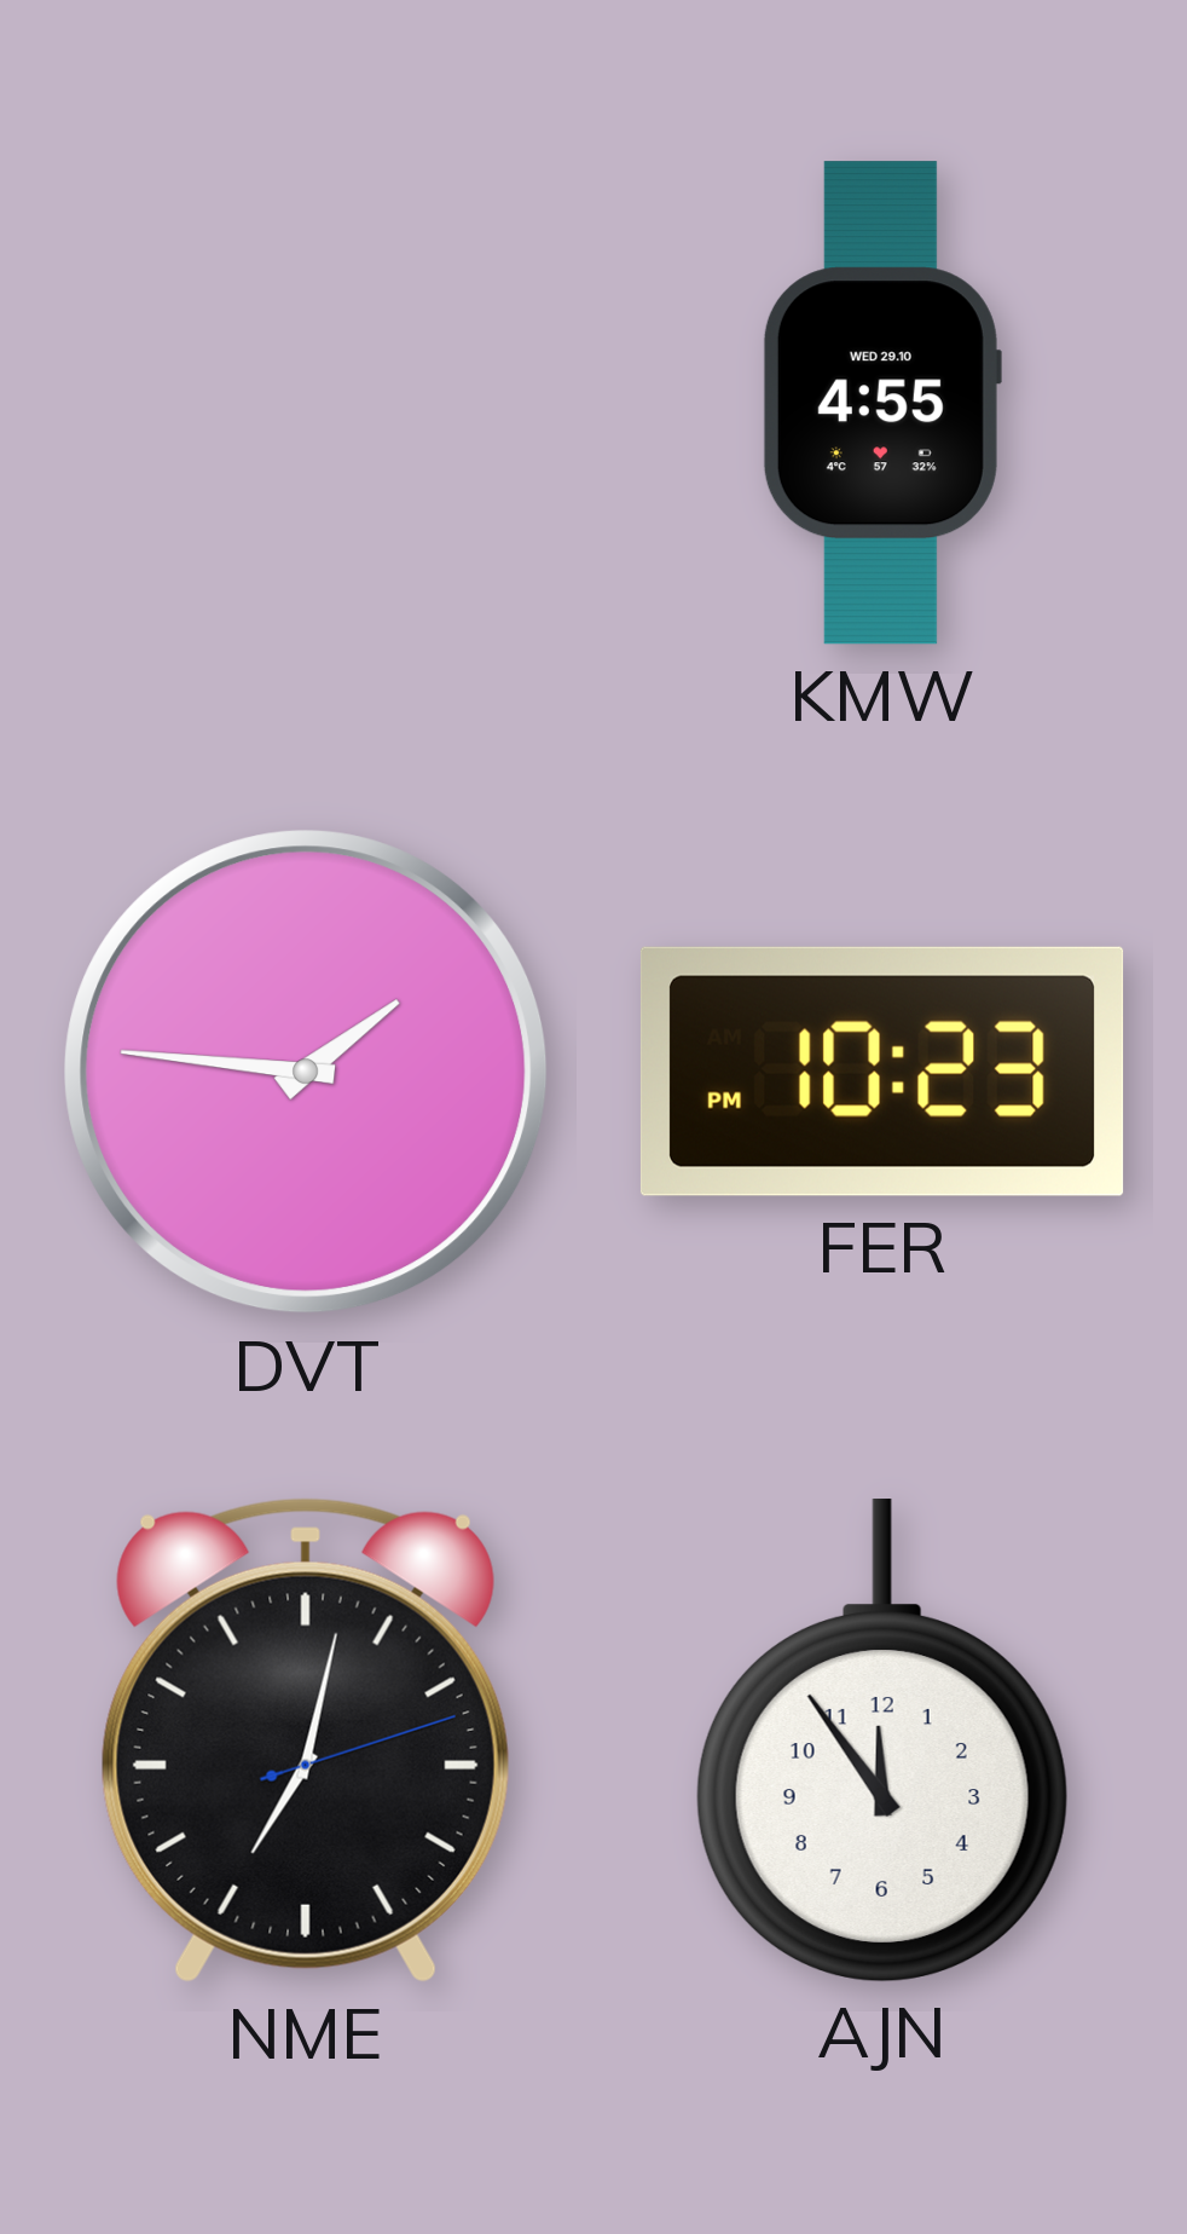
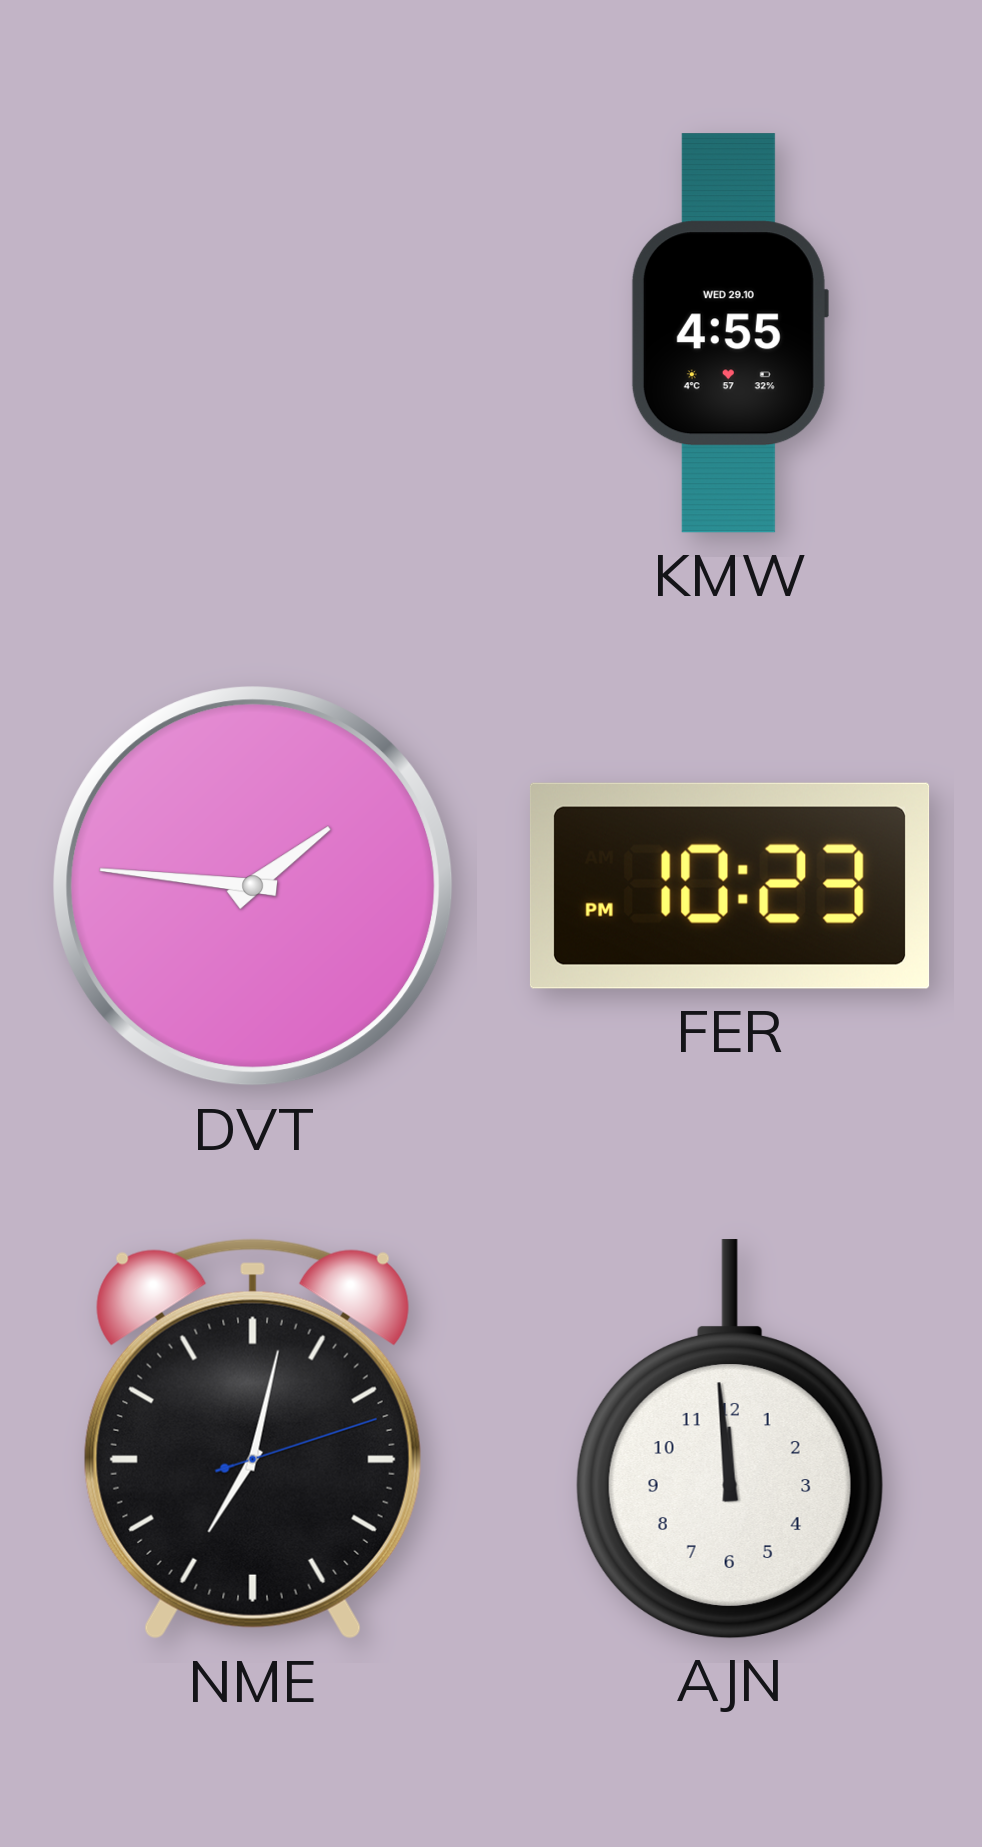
AJN: 11:54 -> 11:59 (730, 1439)
